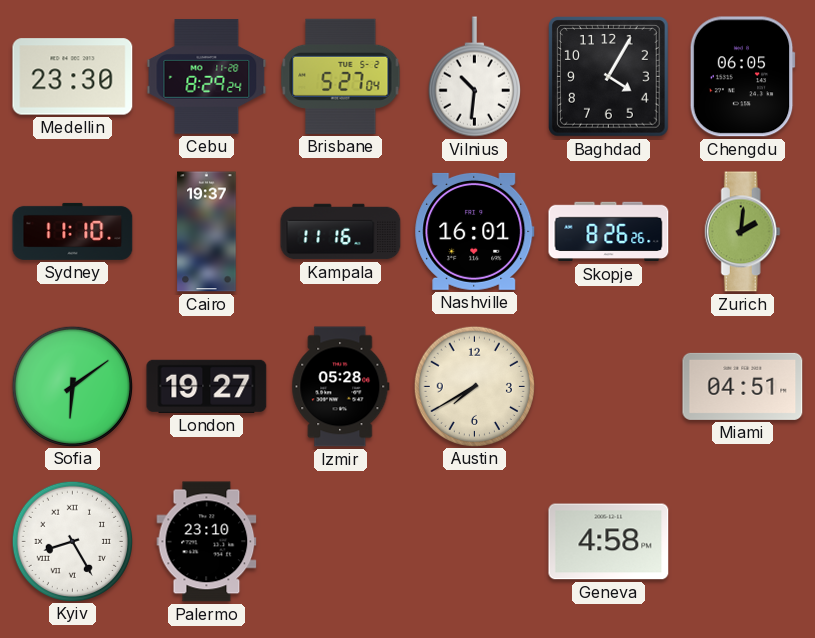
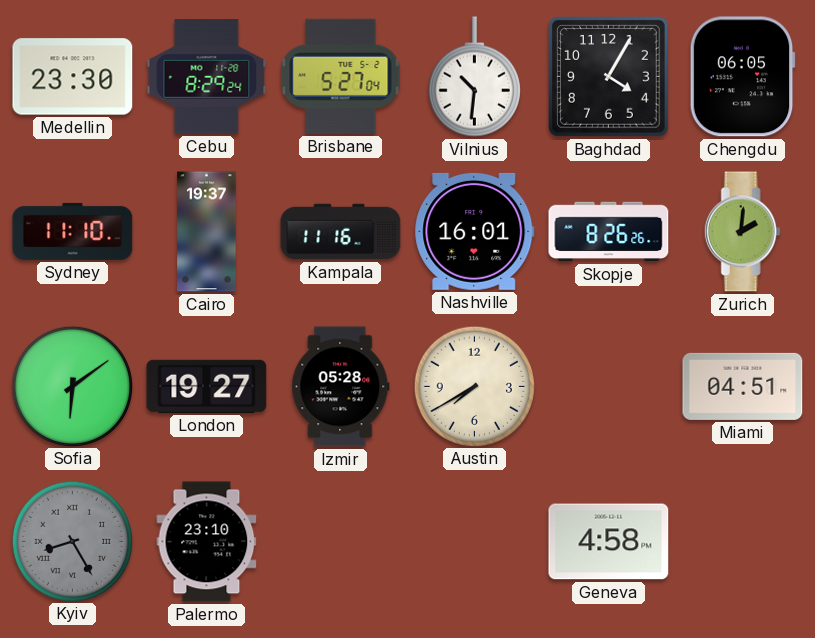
Kyiv dial: white -> grey (72, 541)
